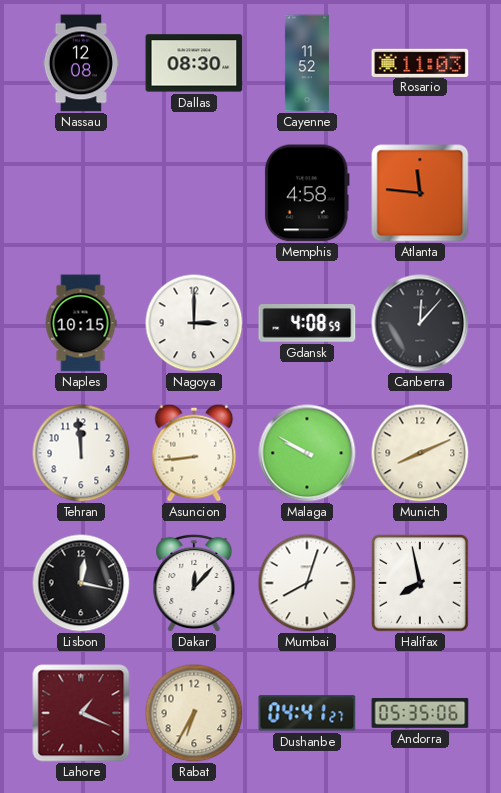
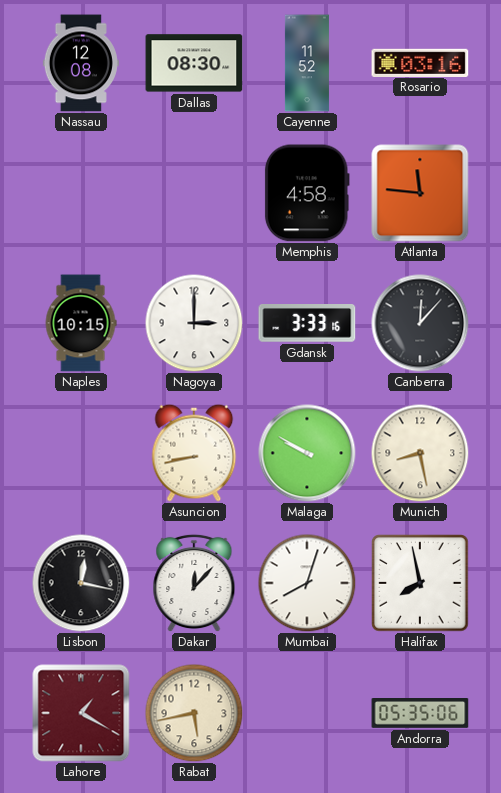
Rosario: 11:03 -> 03:16 (420, 62)
Gdansk: 4:08 -> 3:33 (307, 323)
Tehran: 11:59 -> none (81, 453)
Asuncion: 8:44 -> 8:43 (194, 453)
Munich: 8:11 -> 8:28 (420, 453)
Lahore: 1:19 -> 1:20 (81, 713)
Rabat: 6:35 -> 5:43 (194, 713)
Dushanbe: 04:41 -> none (307, 713)
